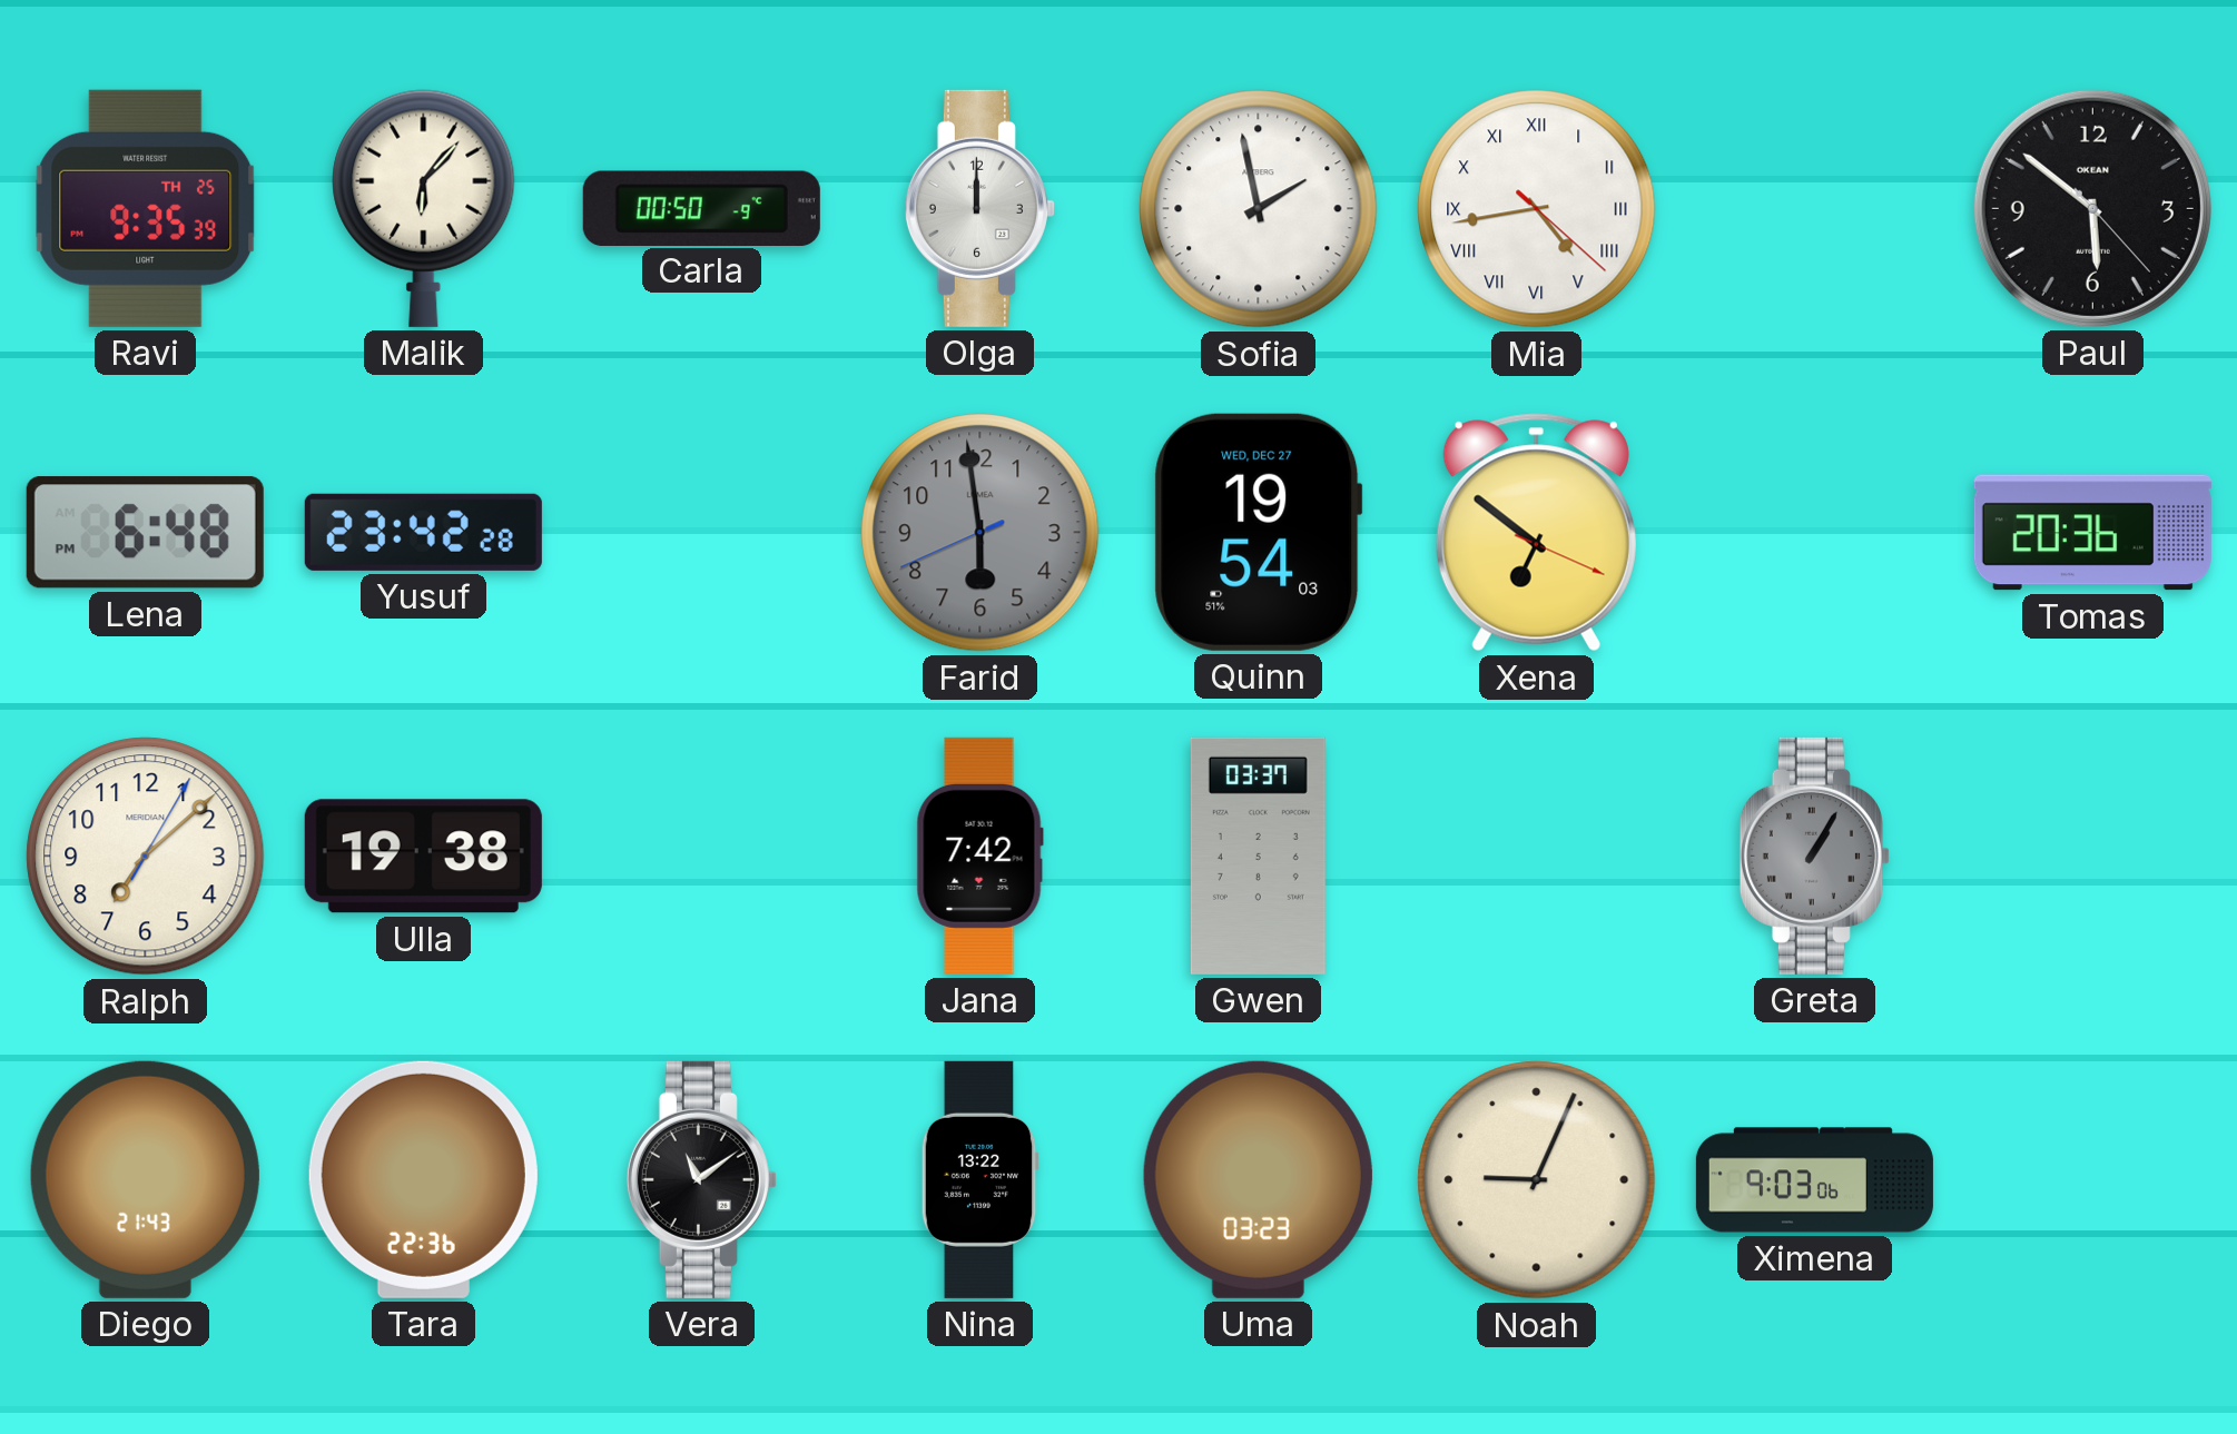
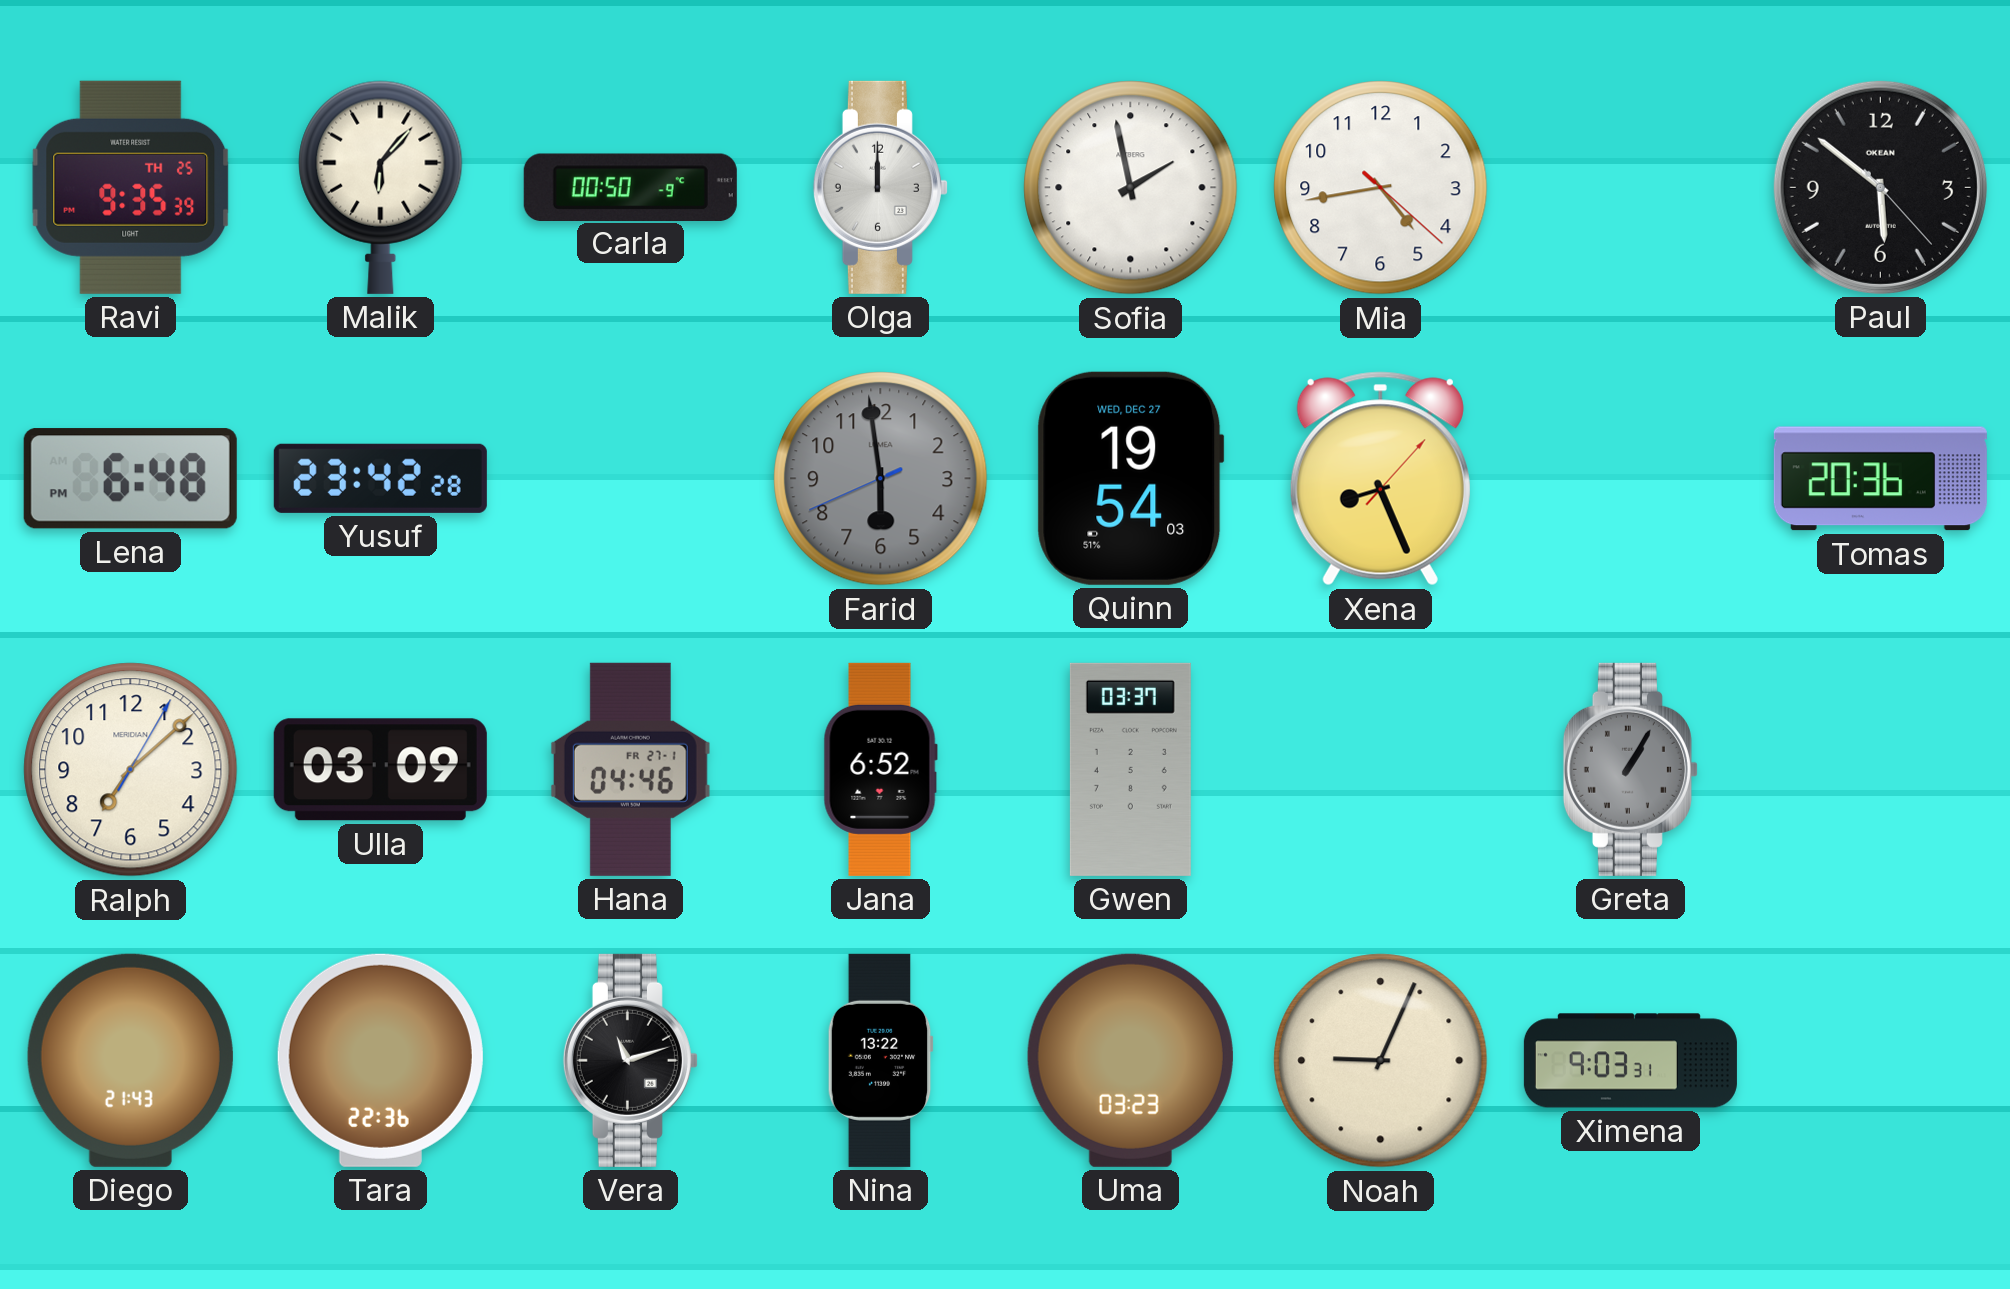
Mia numerals: Roman -> Arabic (1381, 188)
Xena: 6:51 -> 8:26 (1380, 479)
Ulla: 19:38 -> 03:09 (380, 770)
Hana: none -> 04:46 (630, 769)
Jana: 7:42 -> 6:52 (880, 769)
Vera: 11:09 -> 11:12 (630, 1060)
Ximena: 9:03:06 -> 9:03:31 (1630, 1061)
